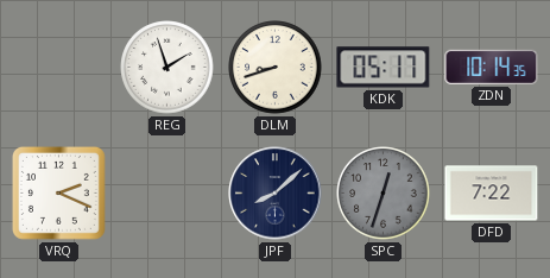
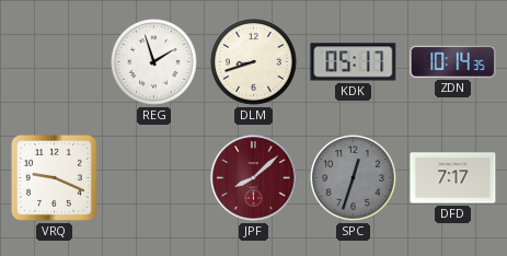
VRQ: 2:19 -> 9:19 (54, 177)
JPF dial: navy -> burgundy (254, 178)
DFD: 7:22 -> 7:17 (453, 178)
